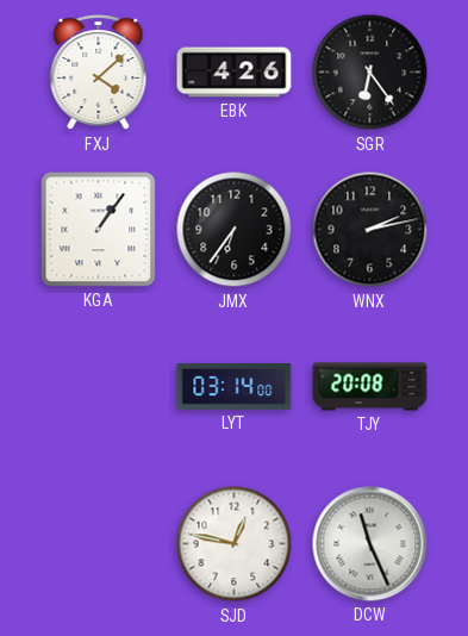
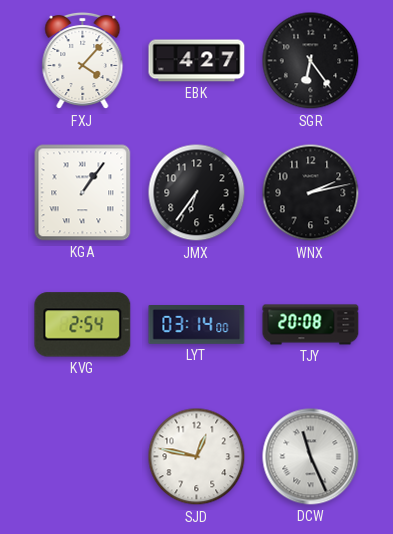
FXJ: 4:08 -> 4:07 (83, 61)
EBK: 4:26 -> 4:27 (197, 61)
KVG: none -> 2:54 (83, 325)
